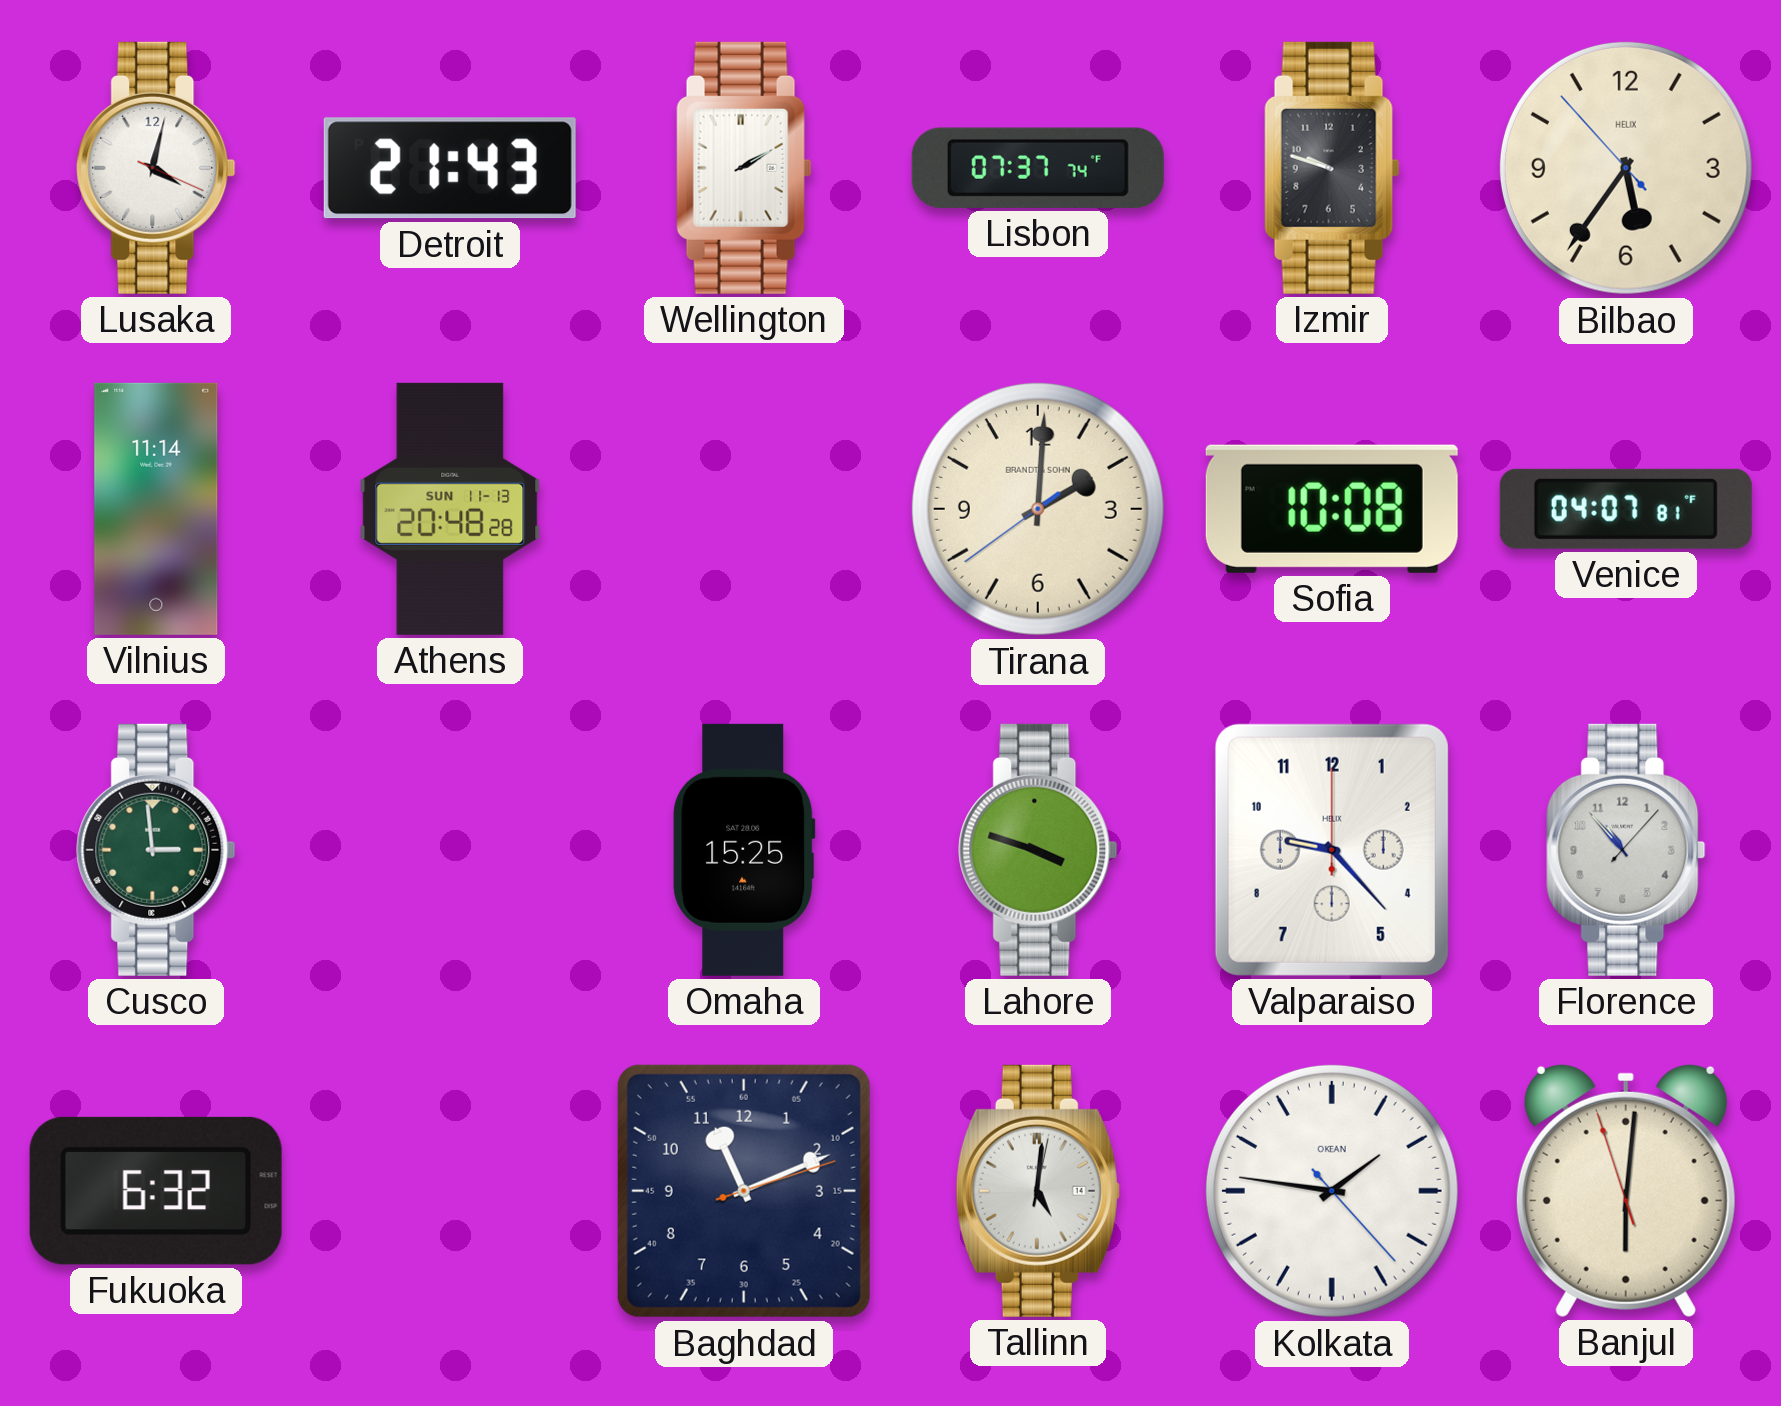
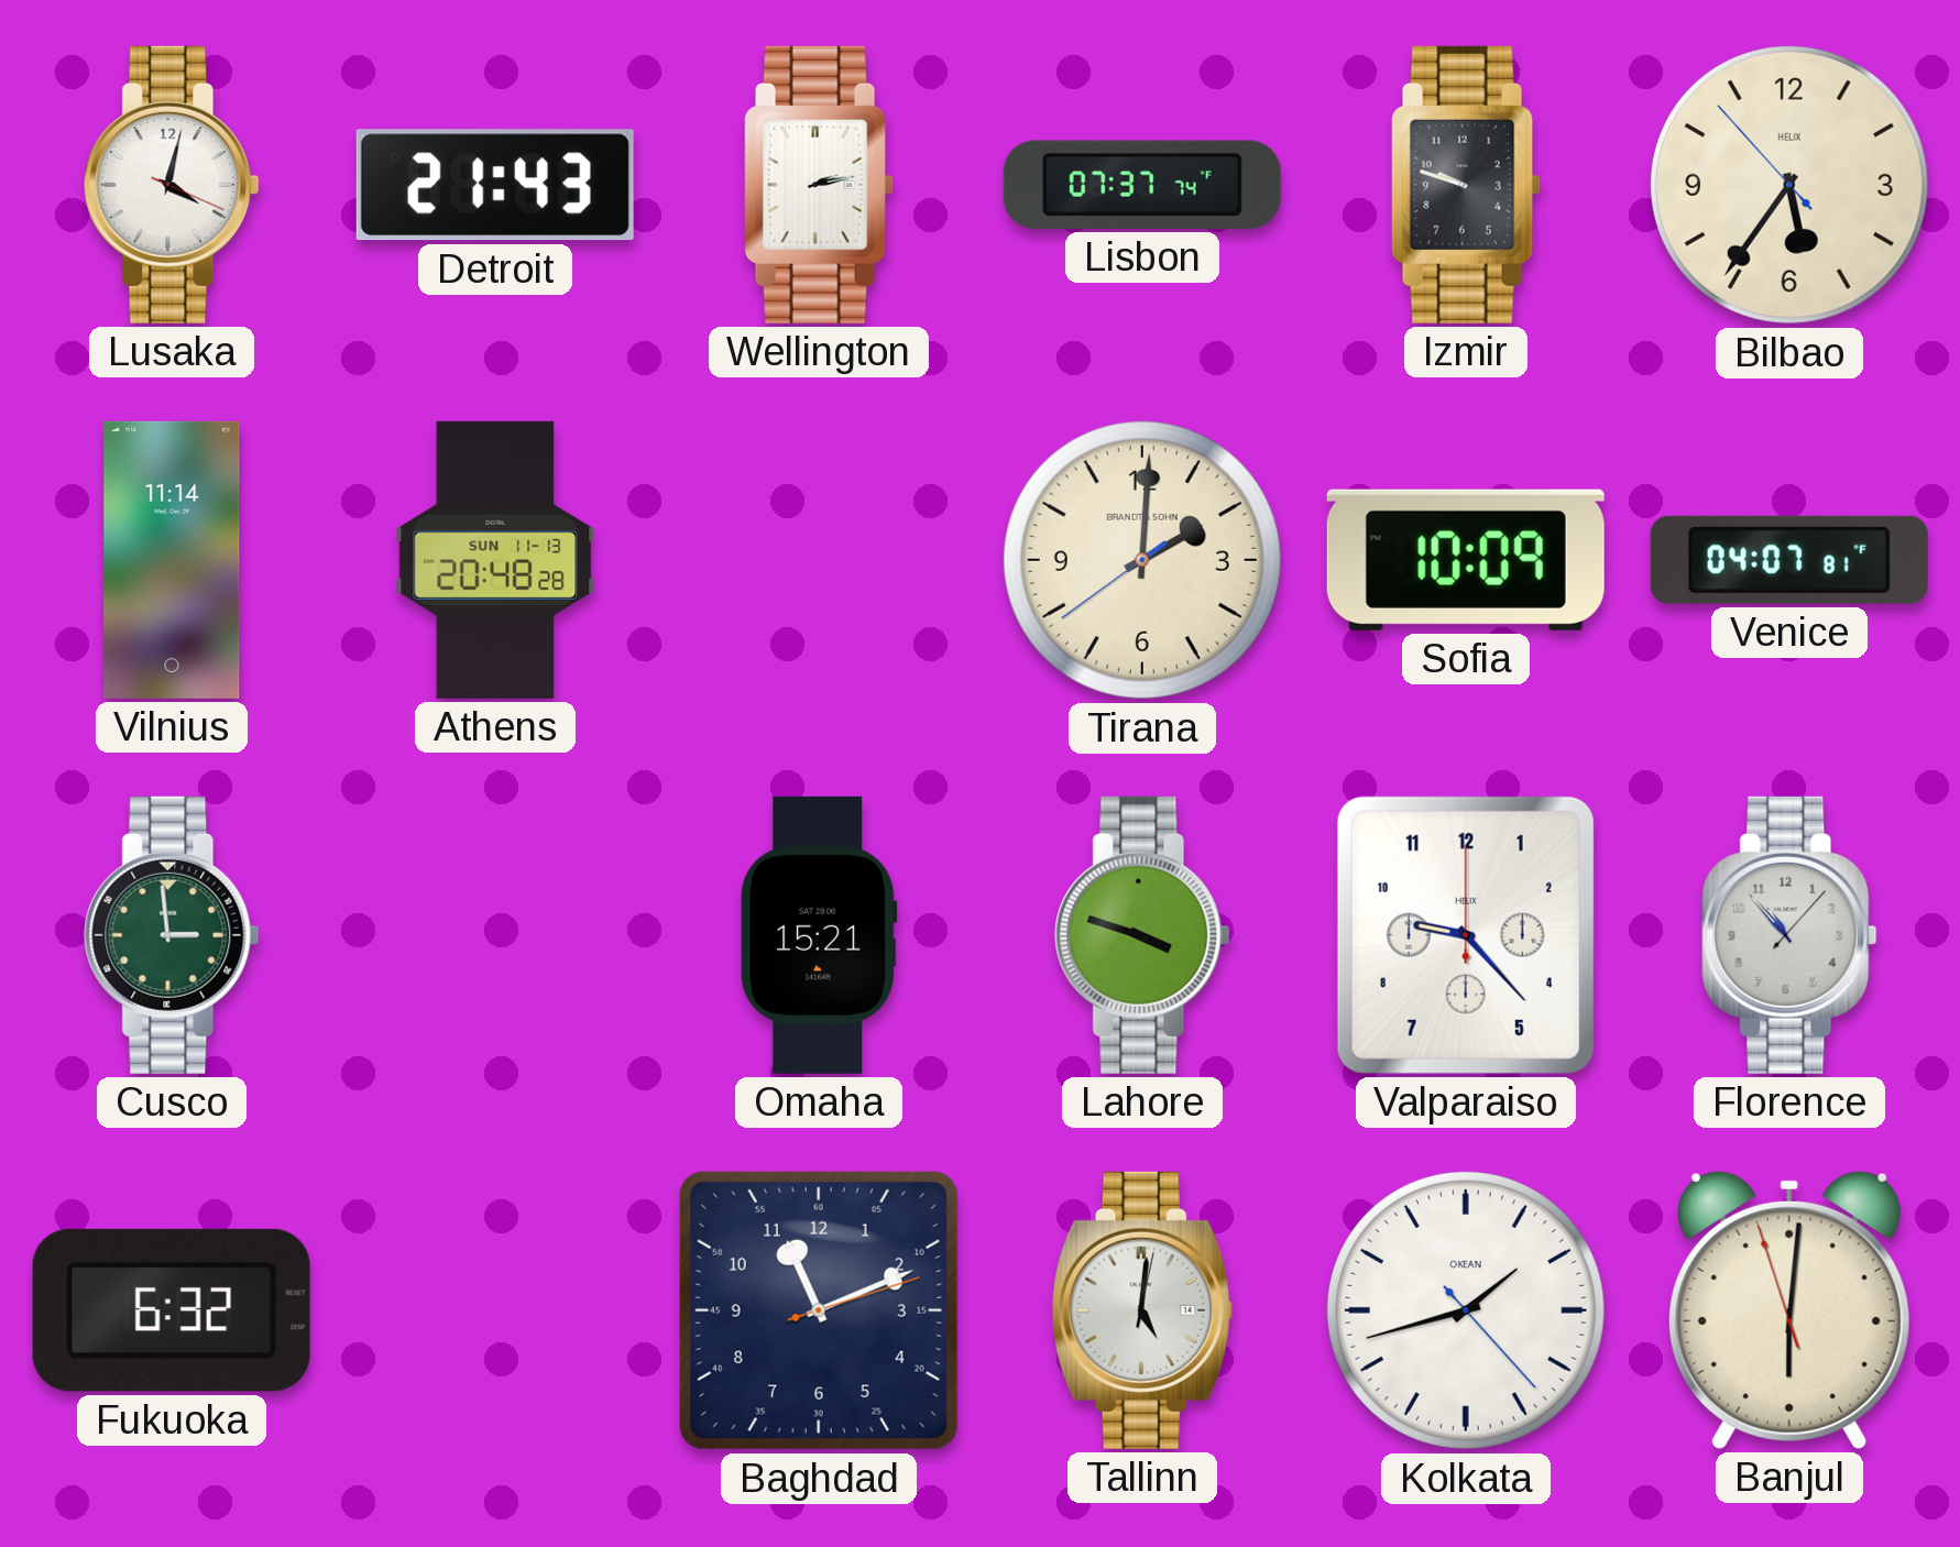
Wellington: 2:10 -> 2:13 (819, 185)
Sofia: 10:08 -> 10:09 (1466, 560)
Omaha: 15:25 -> 15:21 (819, 935)
Kolkata: 1:46 -> 1:42 (1466, 1310)
